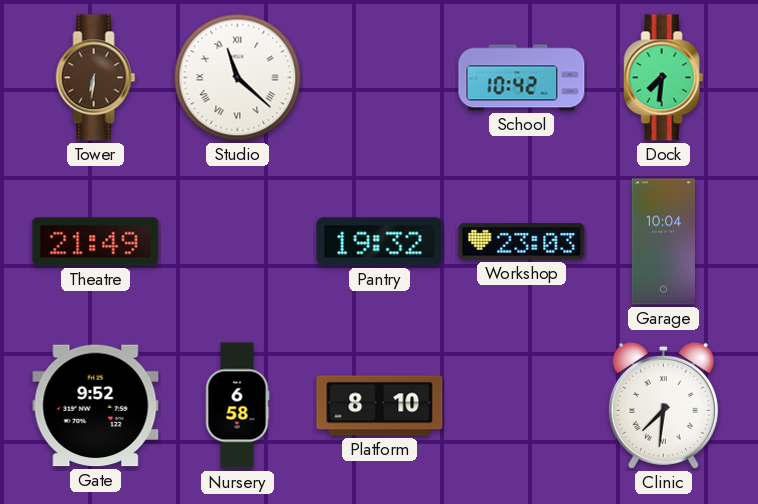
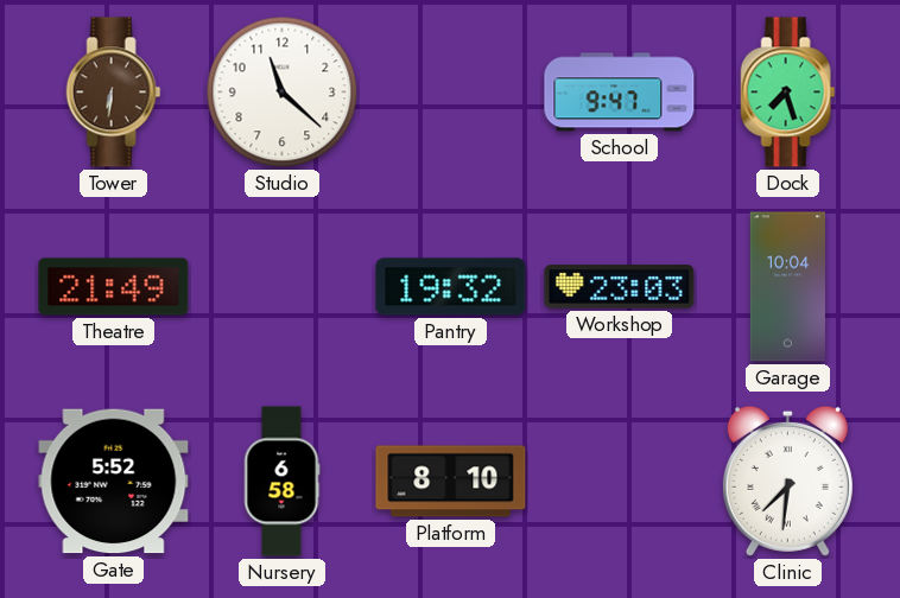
Studio numerals: Roman -> Arabic (283, 93)
School: 10:42 -> 9:47 (620, 93)
Dock: 7:31 -> 7:27 (788, 93)
Gate: 9:52 -> 5:52 (114, 482)
